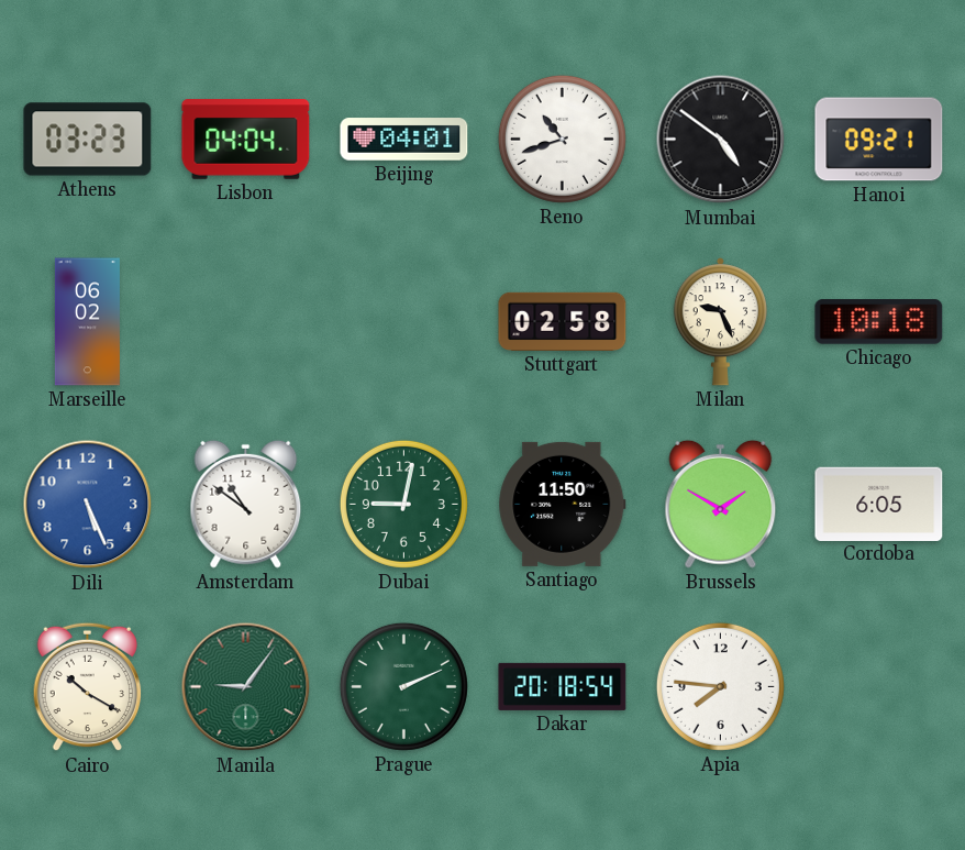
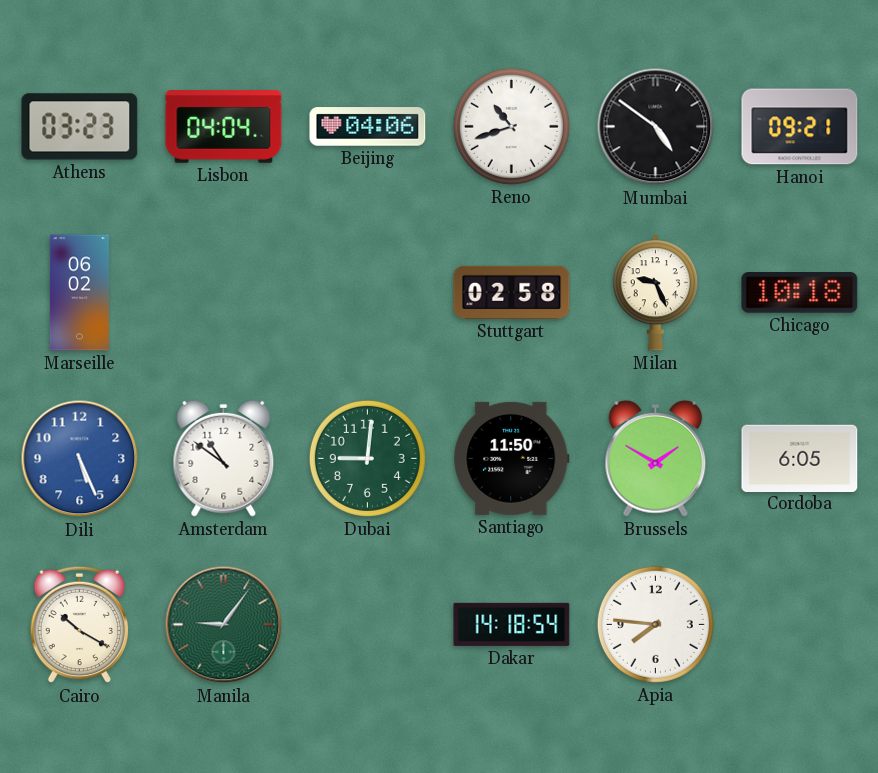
Beijing: 04:01 -> 04:06 (368, 127)
Dubai: 9:02 -> 9:01 (367, 458)
Prague: 2:11 -> none (403, 686)
Dakar: 20:18 -> 14:18 (512, 624)
